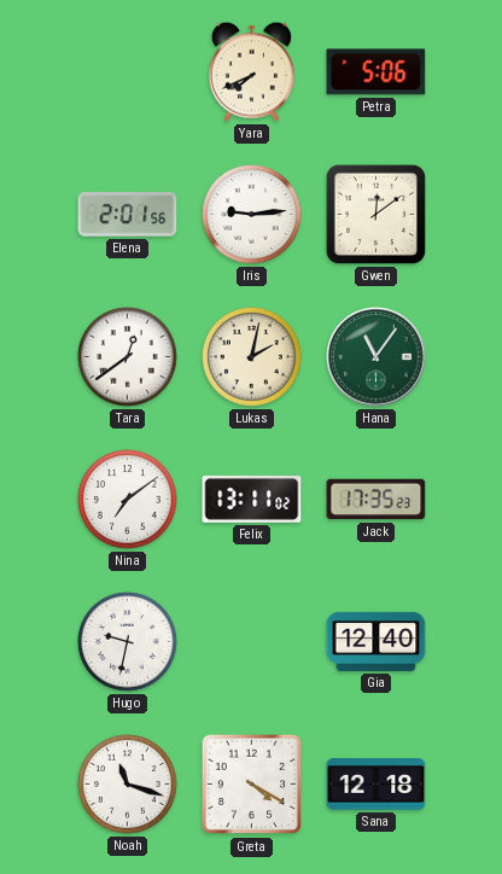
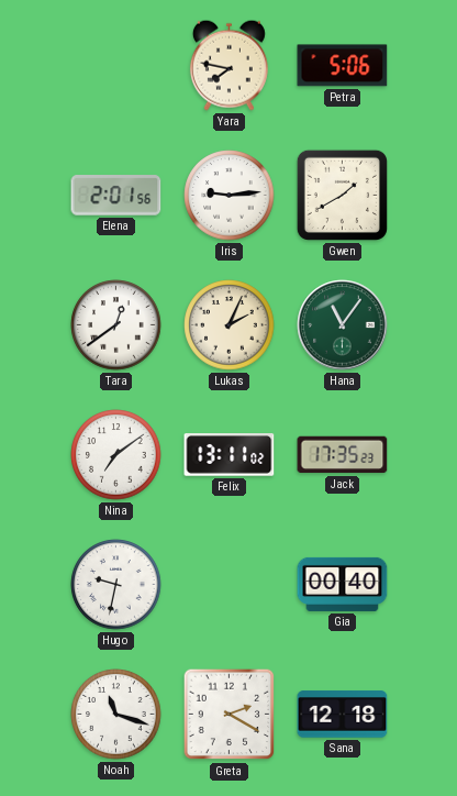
Yara: 7:41 -> 7:47 (228, 65)
Gwen: 12:09 -> 1:40 (342, 195)
Lukas: 2:02 -> 2:04 (230, 325)
Gia: 12:40 -> 00:40 (343, 584)
Greta: 4:20 -> 2:20 (230, 715)
